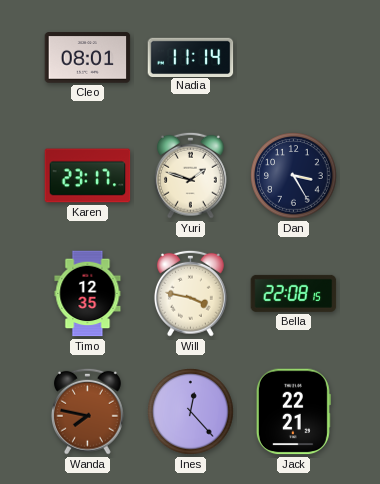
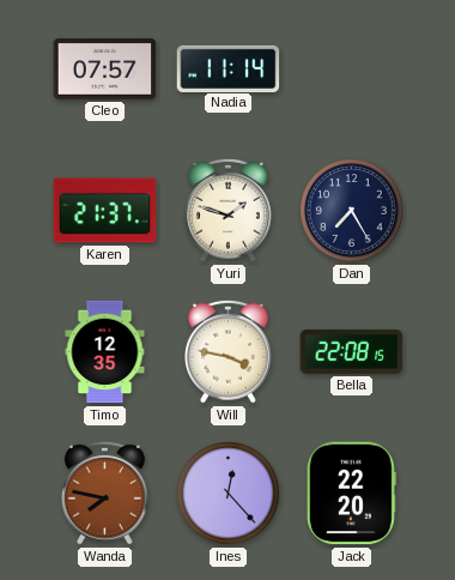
Cleo: 08:01 -> 07:57 (105, 70)
Karen: 23:17 -> 21:37 (105, 211)
Dan: 3:25 -> 7:25 (352, 211)
Jack: 22:21 -> 22:20 (351, 494)
